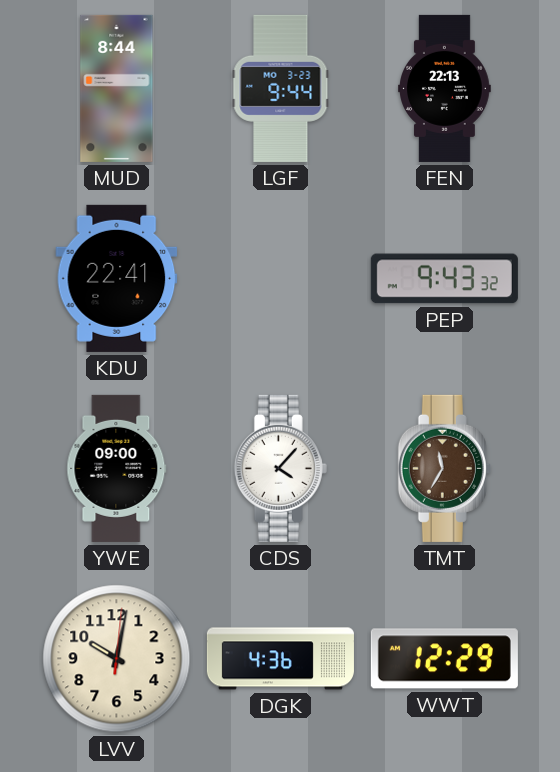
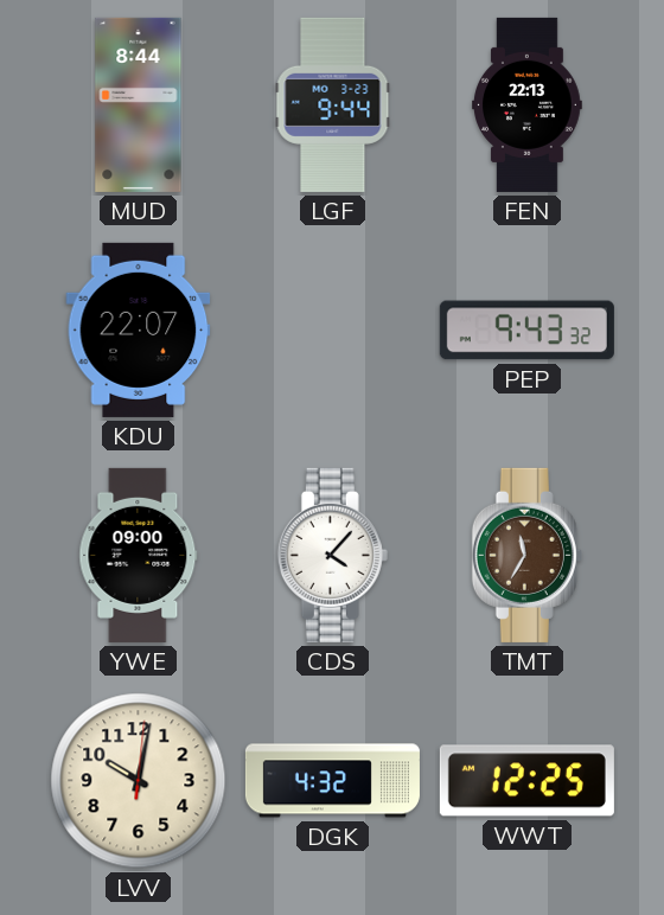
KDU: 22:41 -> 22:07 (139, 329)
DGK: 4:36 -> 4:32 (332, 781)
WWT: 12:29 -> 12:25 (526, 781)
